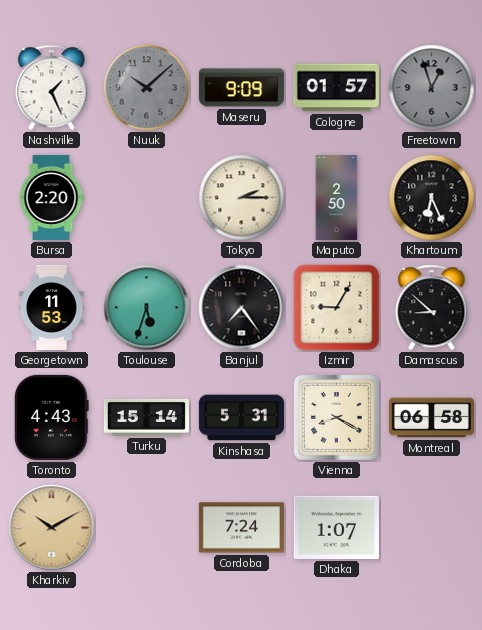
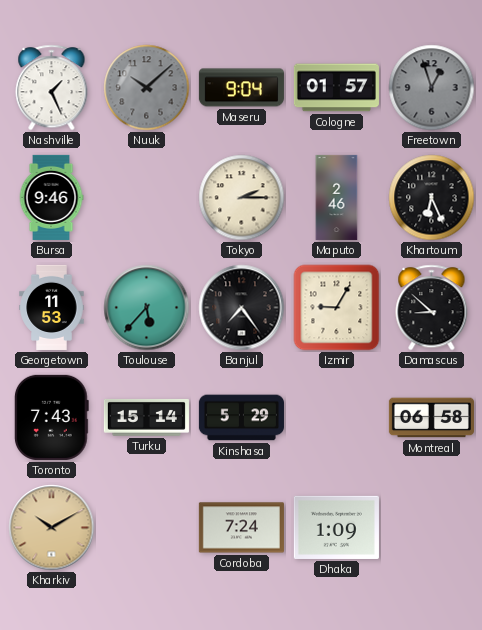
Maseru: 9:09 -> 9:04 (241, 88)
Bursa: 2:20 -> 9:46 (51, 197)
Maputo: 2:50 -> 2:46 (337, 197)
Toulouse: 5:33 -> 5:37 (147, 308)
Toronto: 4:43 -> 7:43 (51, 417)
Kinshasa: 5:31 -> 5:29 (241, 418)
Vienna: 8:20 -> none (336, 417)
Dhaka: 1:07 -> 1:09 (336, 527)
